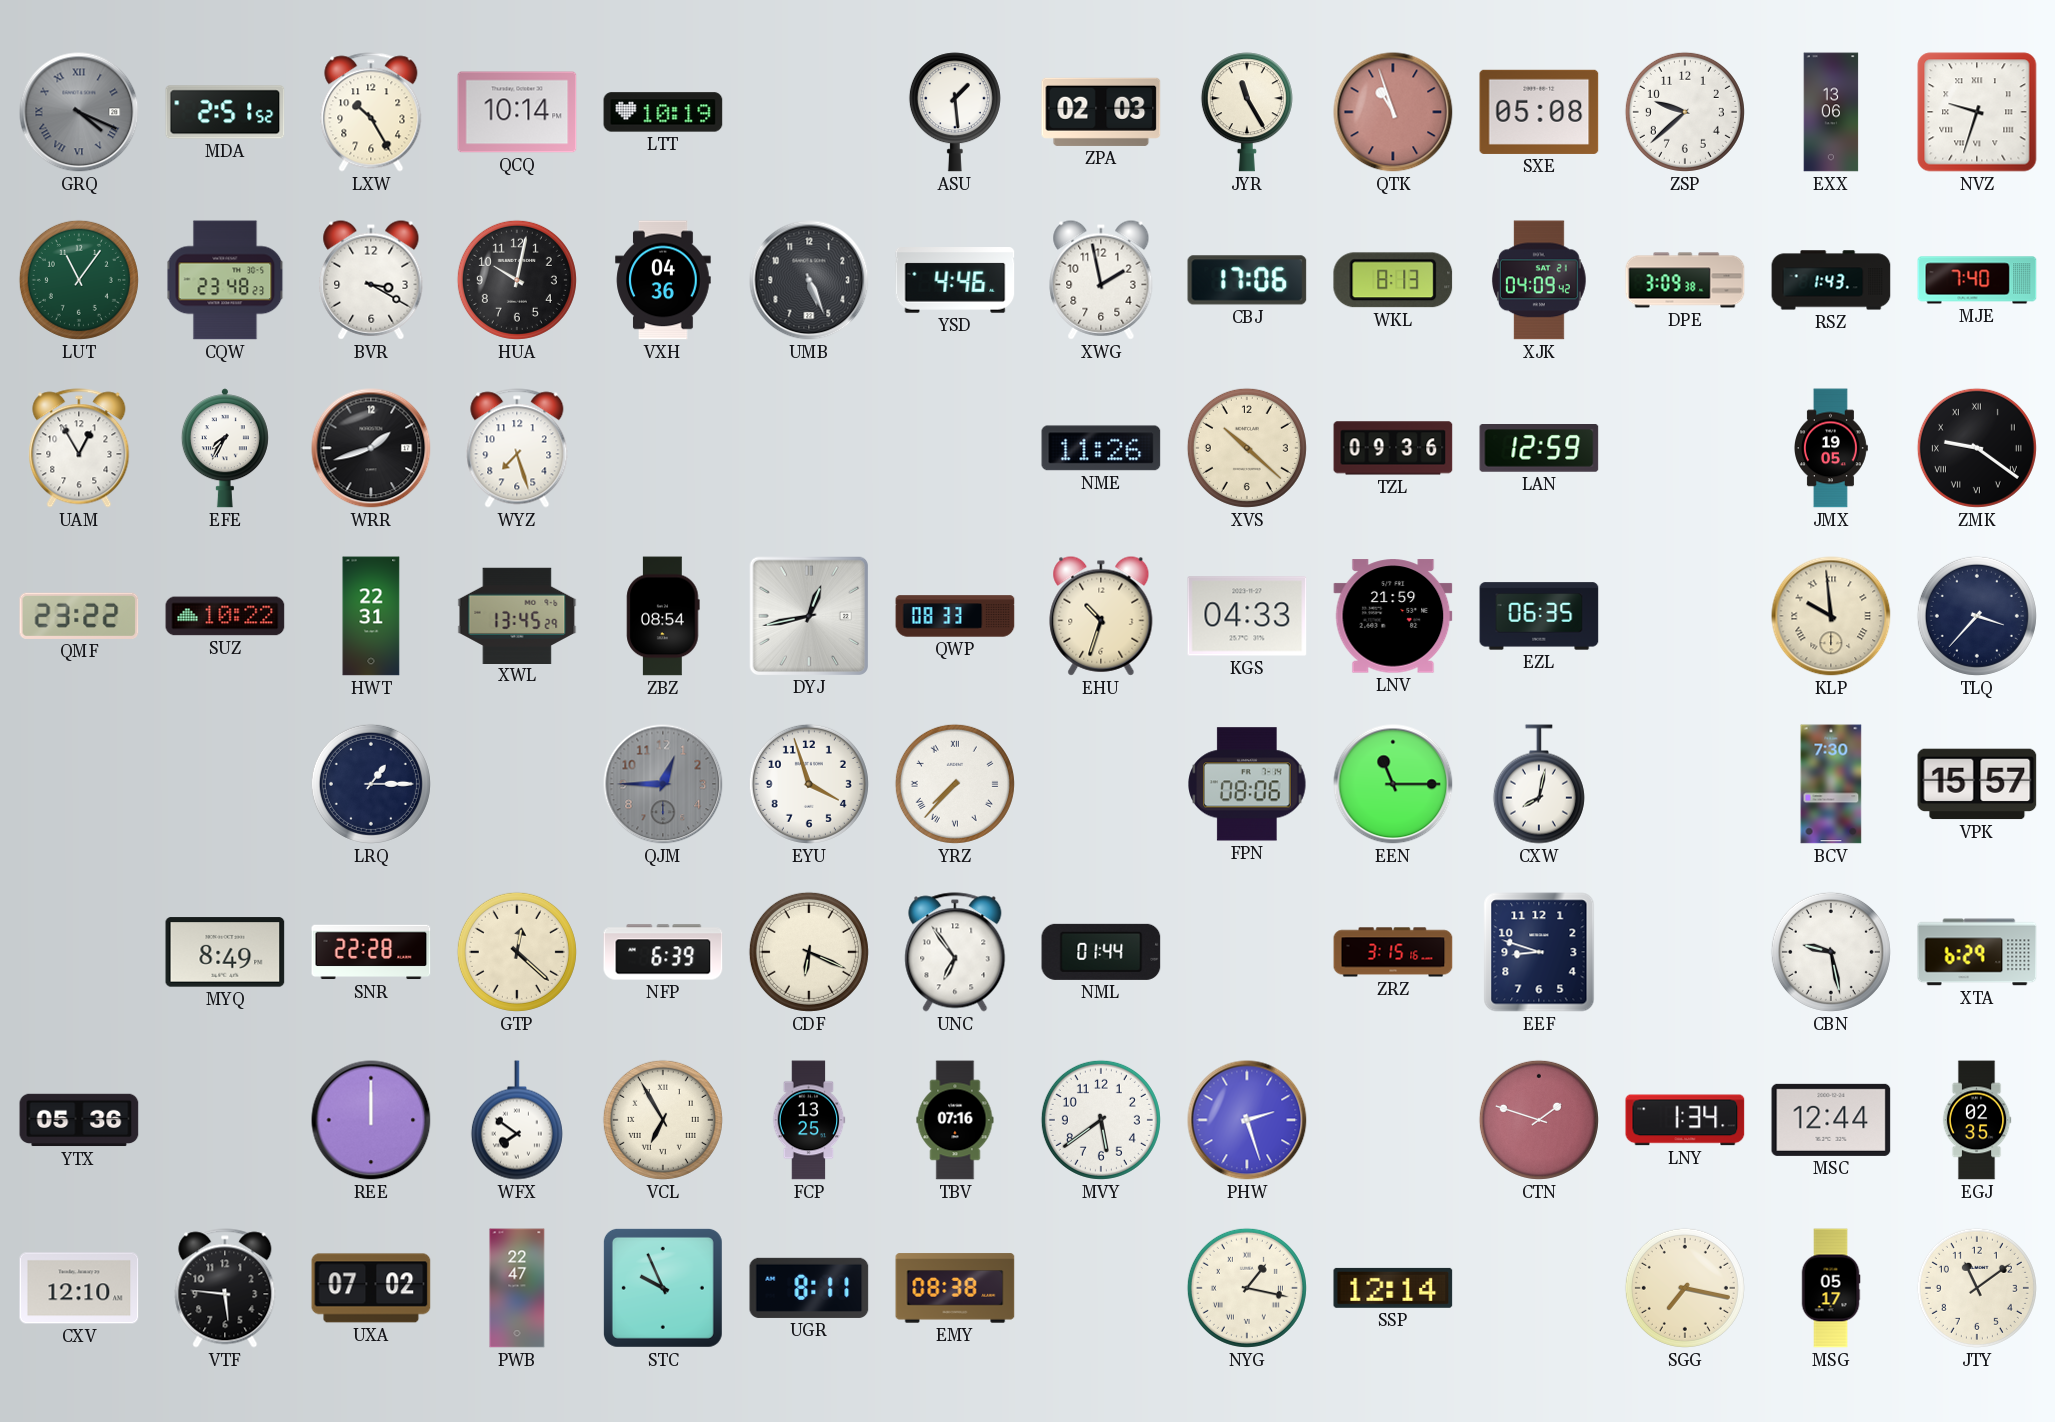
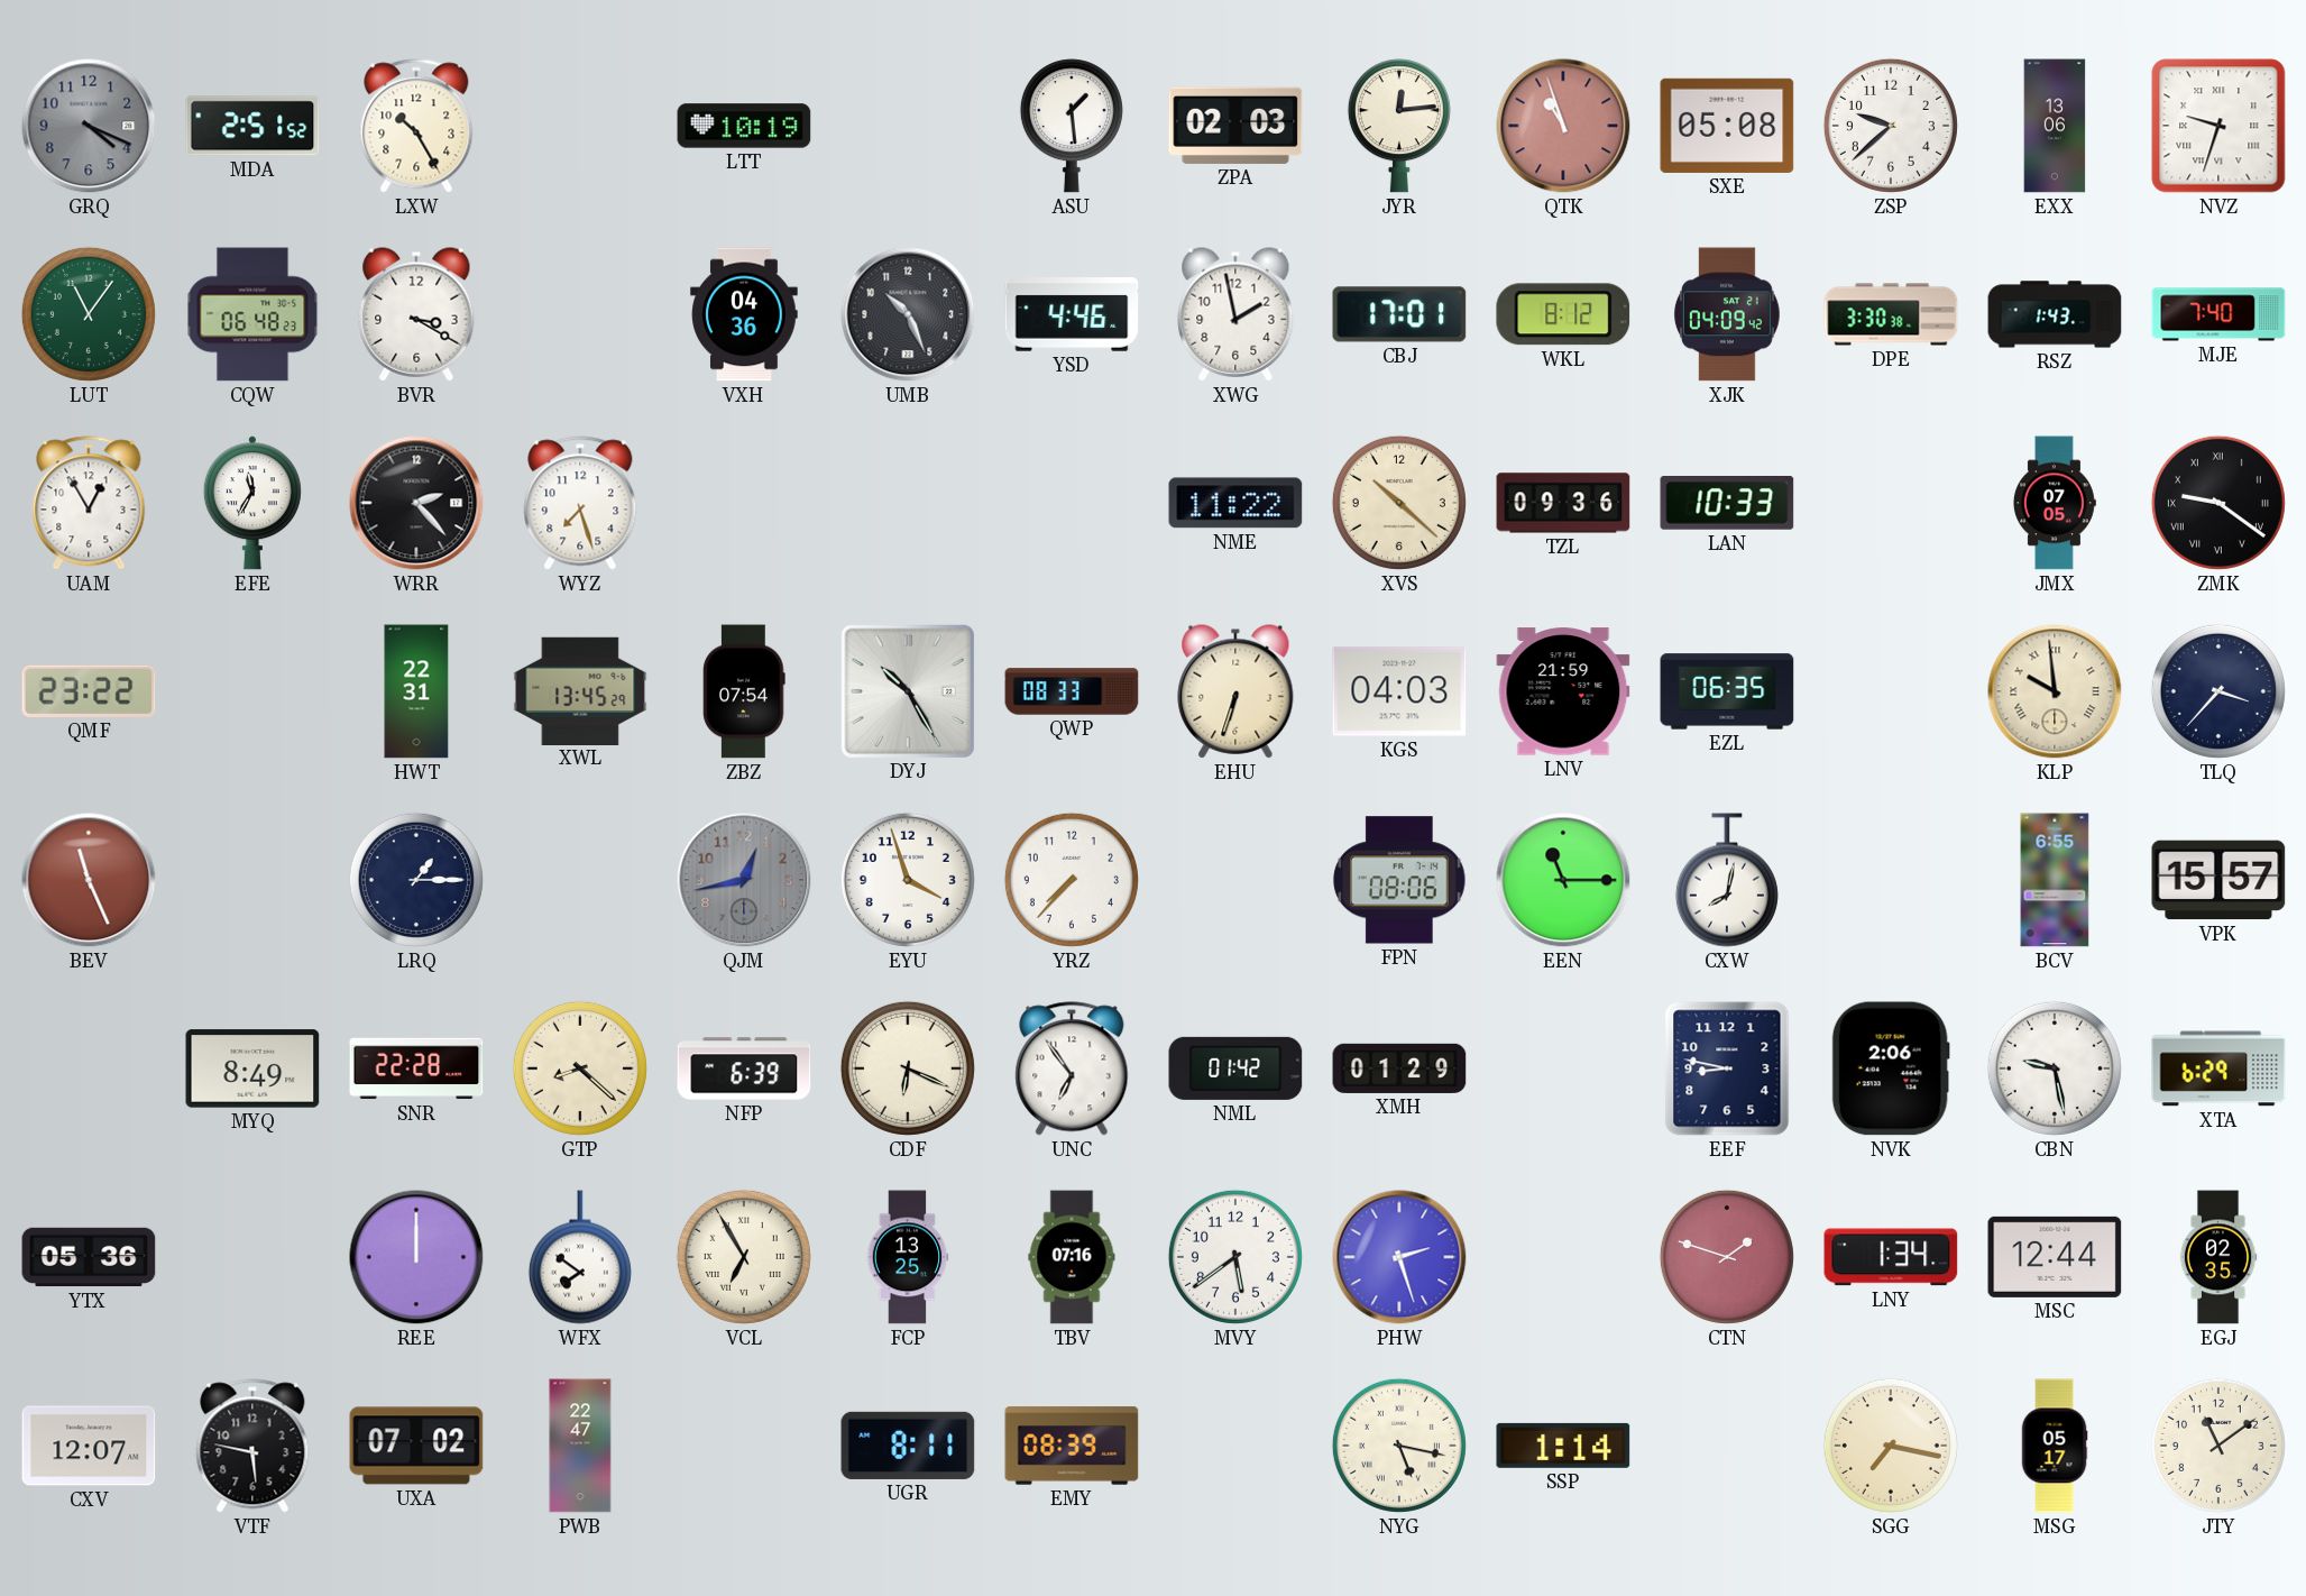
GRQ numerals: Roman -> Arabic (89, 126)
QCQ: 10:14 -> none (517, 112)
JYR: 11:25 -> 12:14 (1399, 126)
CQW: 23:48 -> 06:48 (252, 314)
HUA: 10:02 -> none (517, 280)
UMB: 5:26 -> 10:26 (908, 314)
CBJ: 17:06 -> 17:01 (1399, 314)
WKL: 8:13 -> 8:12 (1563, 314)
DPE: 3:09 -> 3:30 (1891, 314)
EFE: 7:35 -> 11:35 (252, 503)
WRR: 1:42 -> 2:23 (416, 503)
NME: 11:26 -> 11:22 (1235, 503)
LAN: 12:59 -> 10:33 (1727, 503)
JMX: 19:05 -> 07:05 (2055, 503)
SUZ: 10:22 -> none (225, 616)
ZBZ: 08:54 -> 07:54 (744, 691)
DYJ: 12:43 -> 10:25 (907, 690)
EHU: 10:33 -> 6:33 (1235, 691)
KGS: 04:33 -> 04:03 (1399, 691)
BEV: none -> 11:26 (89, 880)
QJM: 12:45 -> 12:43 (744, 880)
YRZ numerals: Roman -> Arabic (1072, 880)
BCV: 7:30 -> 6:55 (2055, 880)
GTP: 12:22 -> 8:22 (580, 1068)
NML: 01:44 -> 01:42 (1235, 1068)
XMH: none -> 01:29 (1399, 1068)
ZRZ: 3:15 -> none (1393, 952)
EEF: 8:48 -> 8:47 (1727, 1068)
NVK: none -> 2:06 (1891, 1068)
CXV: 12:10 -> 12:07 (89, 1446)
VTF: 5:46 -> 5:47 (252, 1446)
STC: 9:56 -> none (663, 1288)
EMY: 08:38 -> 08:39 (1072, 1446)
NYG: 1:17 -> 5:17 (1399, 1446)
SSP: 12:14 -> 1:14 (1563, 1446)
